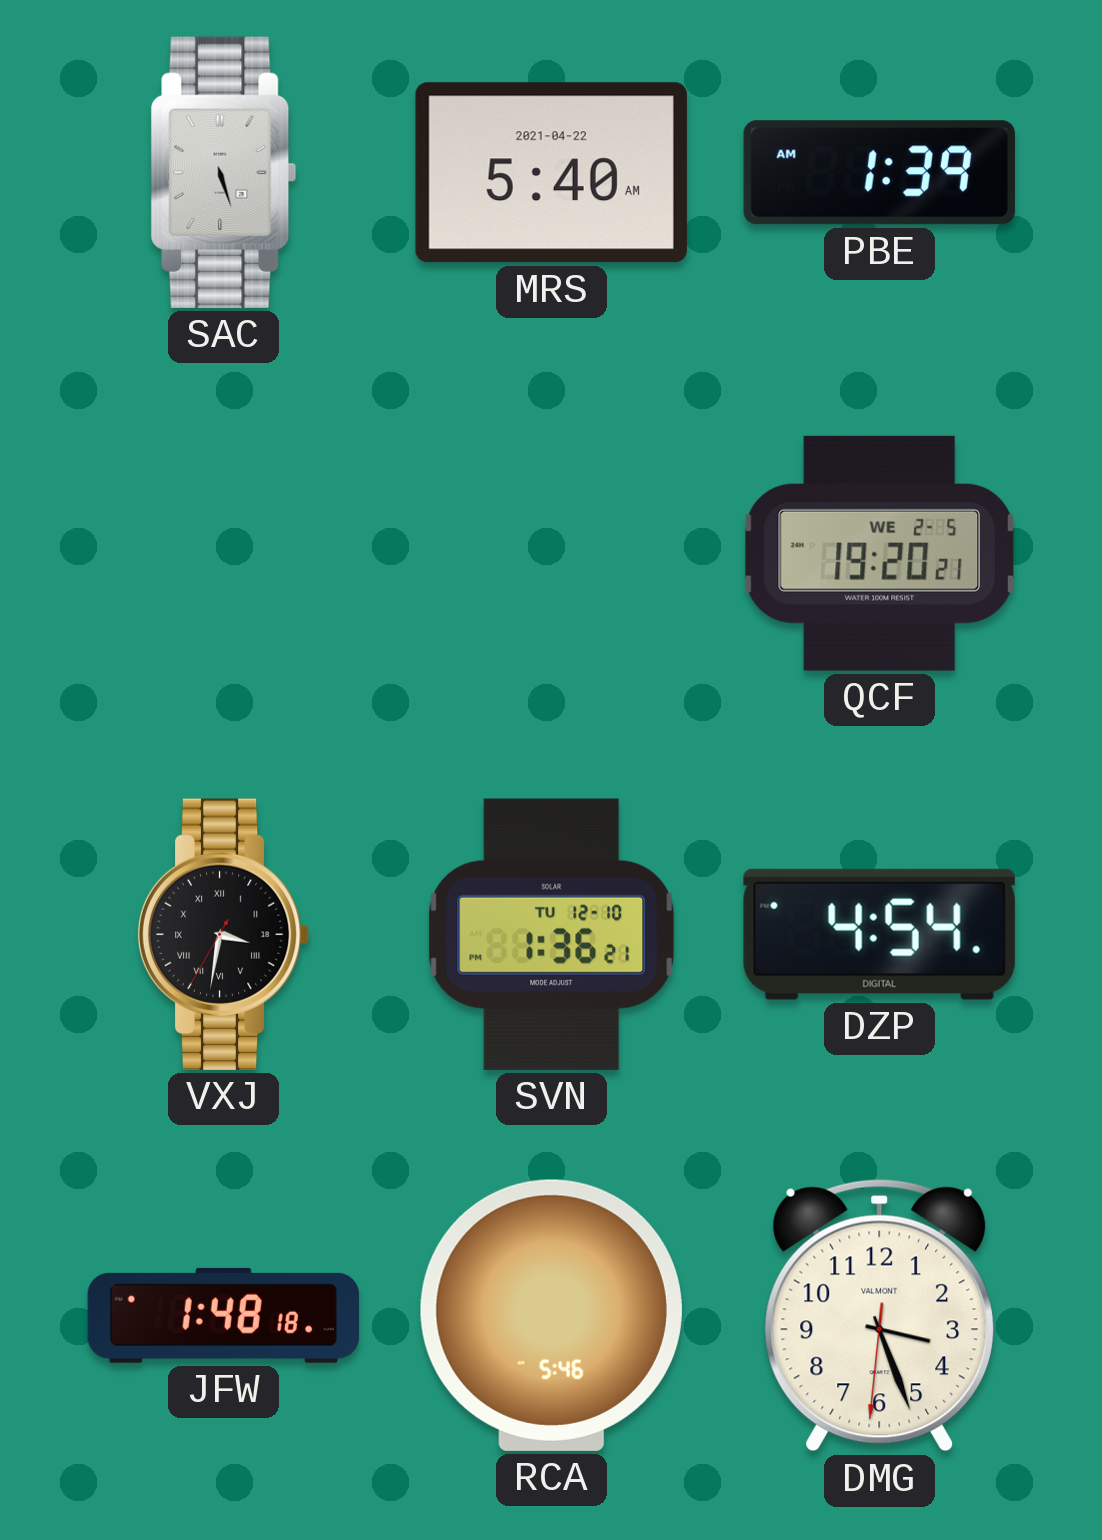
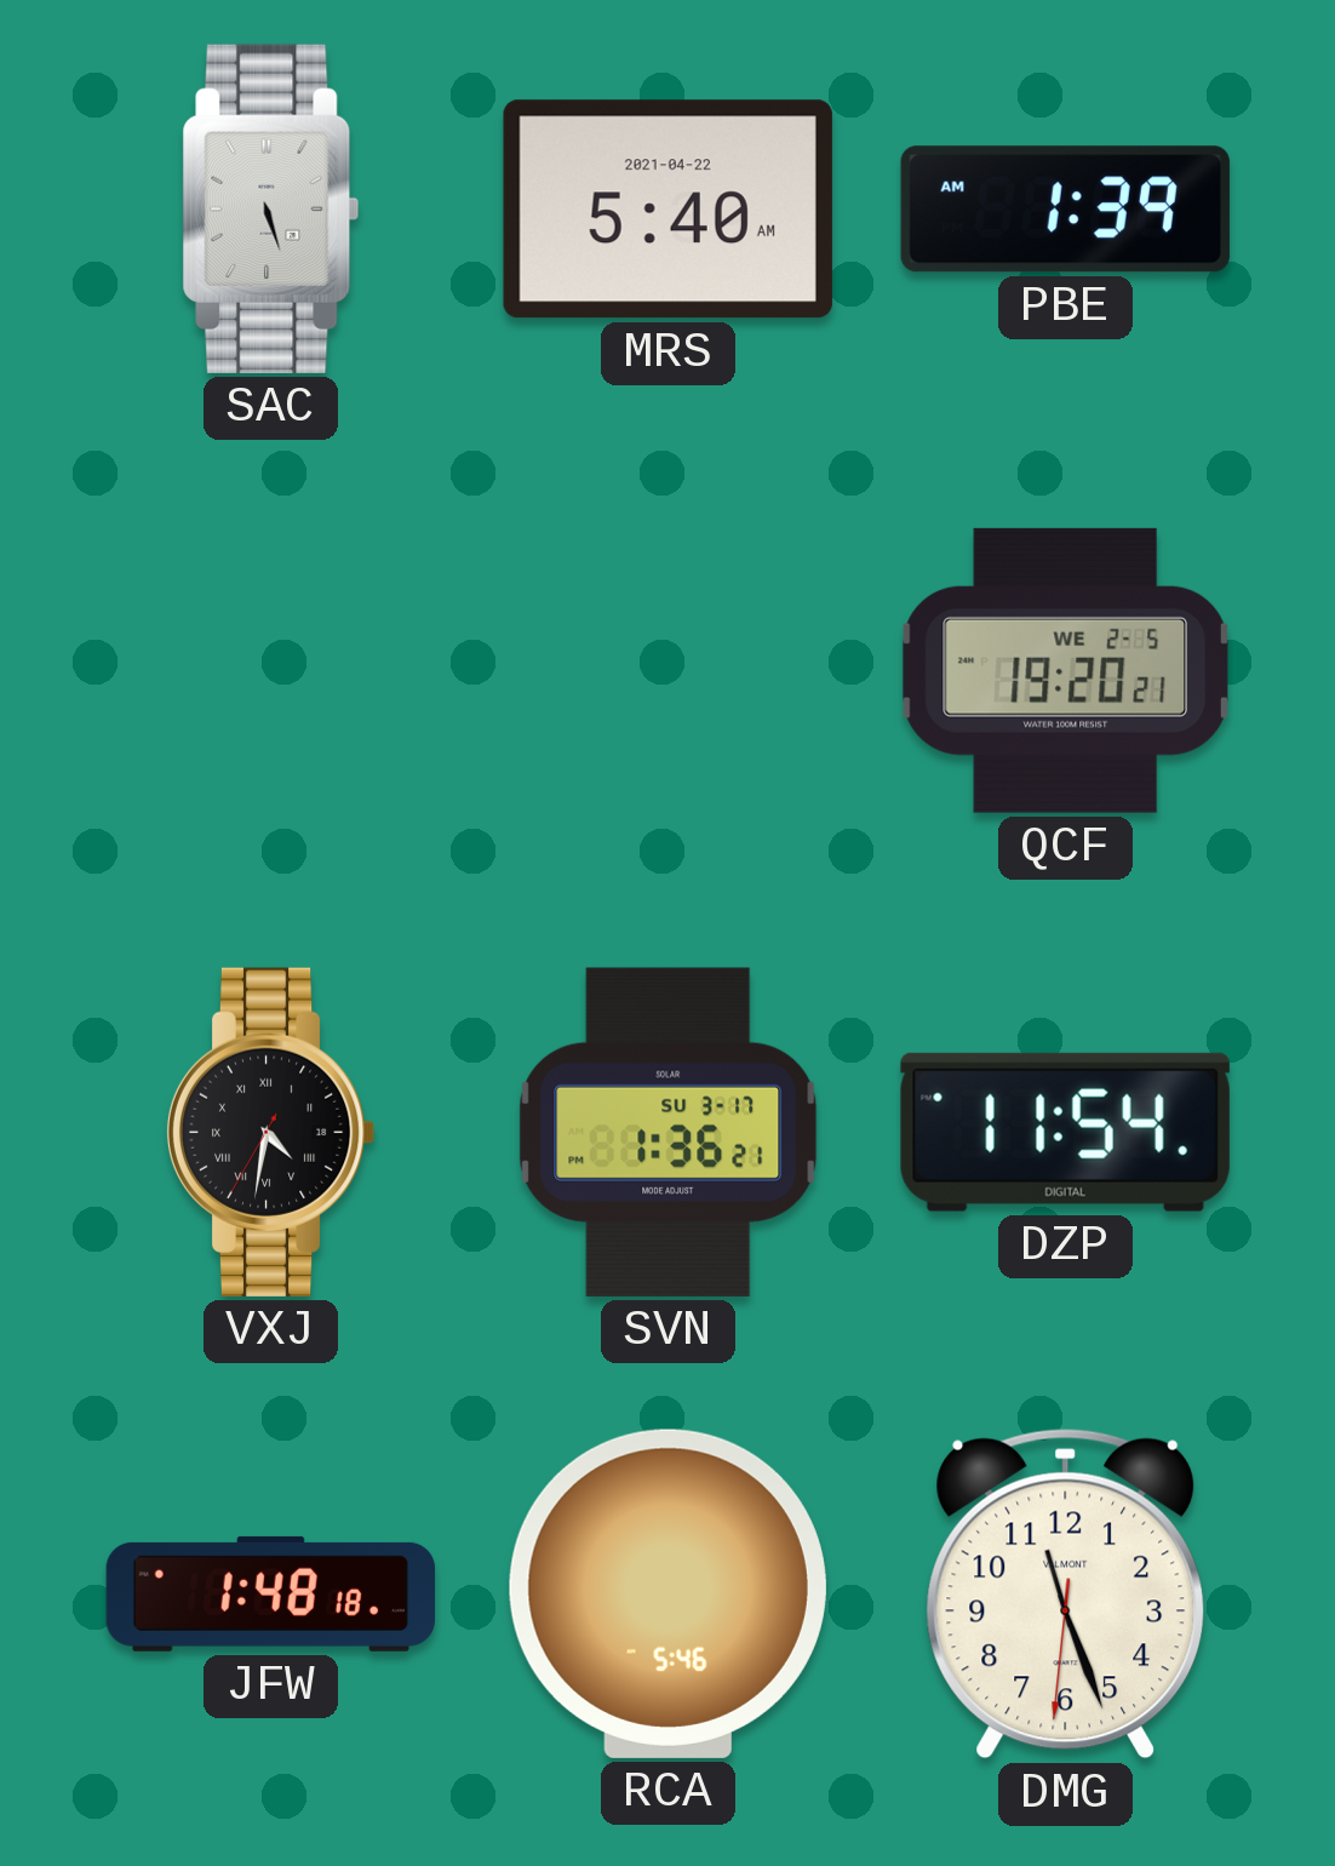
VXJ: 3:31 -> 4:31 (270, 1132)
SVN date: TU 12-10 -> SU 3-17 (669, 1132)
DZP: 4:54 -> 11:54 (1065, 1132)
DMG: 3:26 -> 11:26 (1066, 1593)
